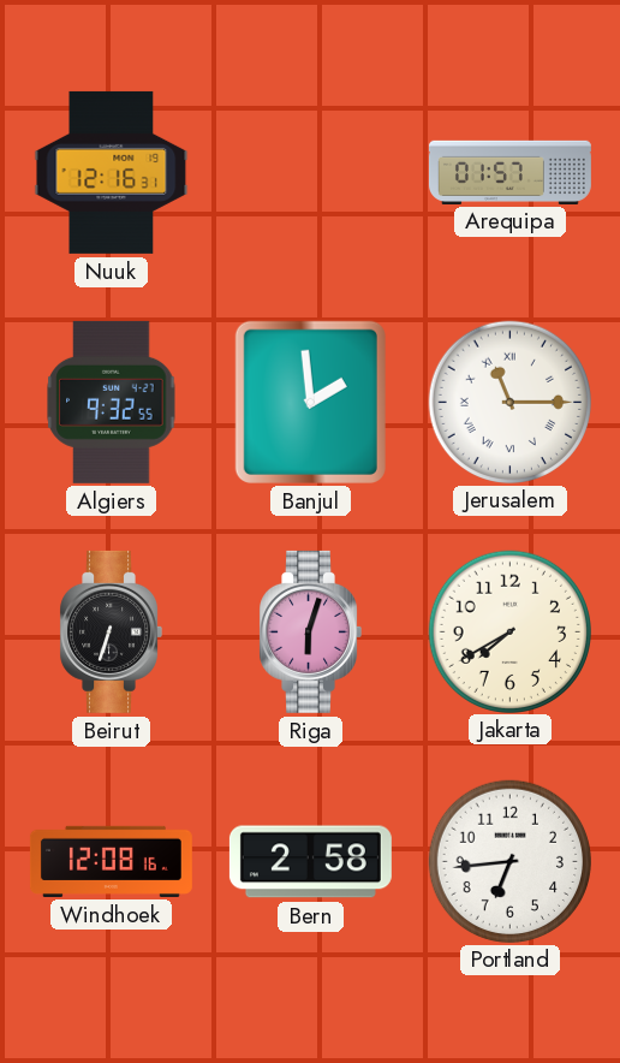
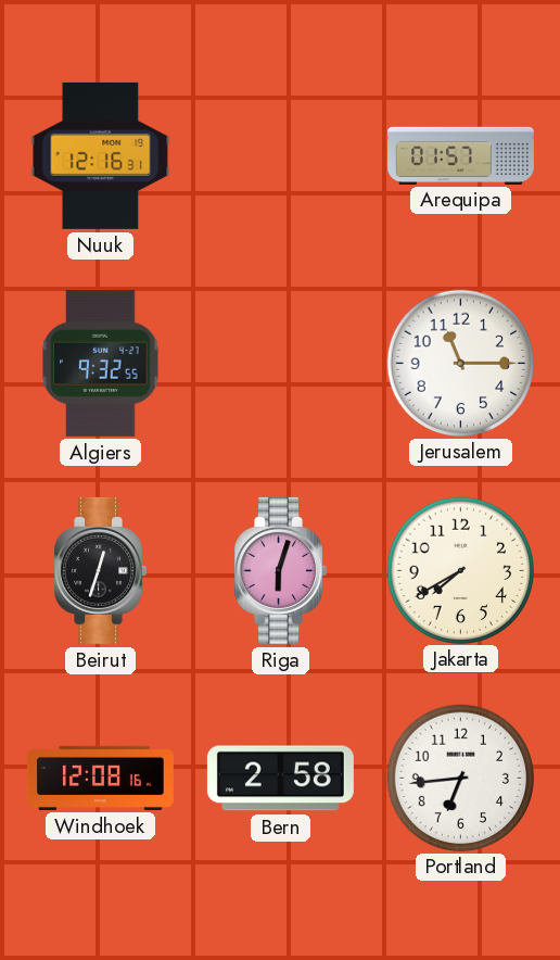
Banjul: 1:59 -> none (310, 402)
Jerusalem numerals: Roman -> Arabic (460, 363)
Beirut: 6:33 -> 12:33 (100, 570)
